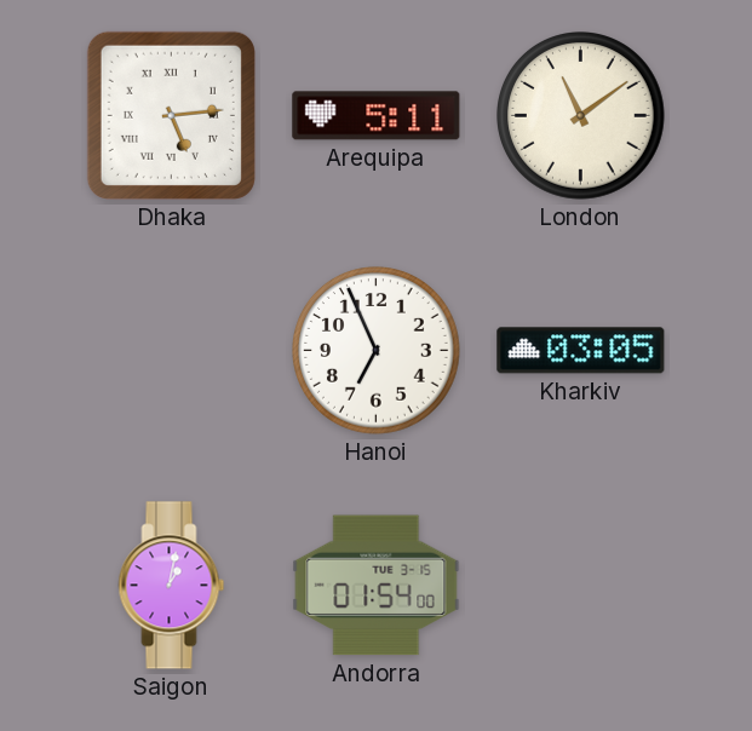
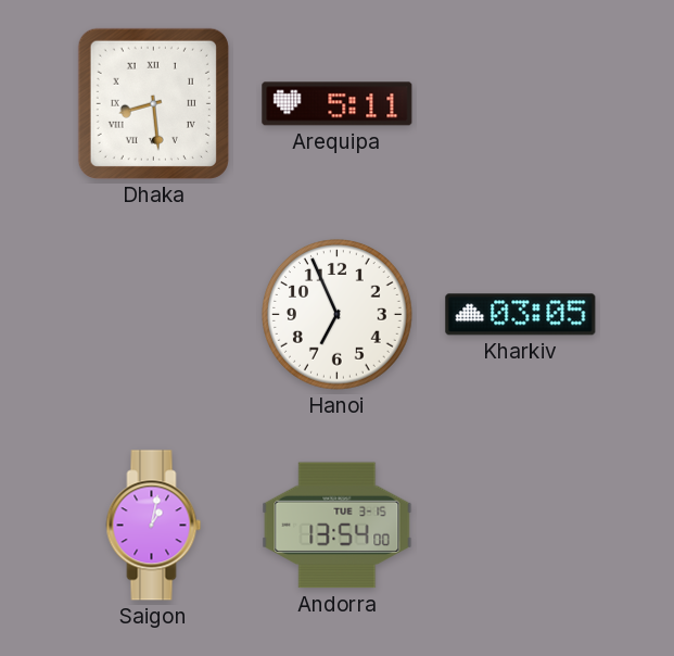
Dhaka: 5:14 -> 8:29 (153, 103)
London: 11:09 -> none (581, 116)
Andorra: 01:54 -> 13:54 (338, 526)
